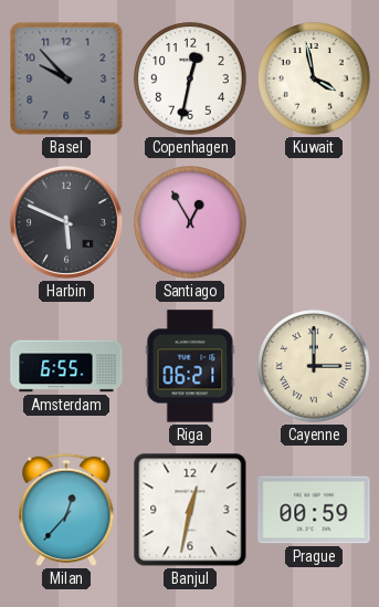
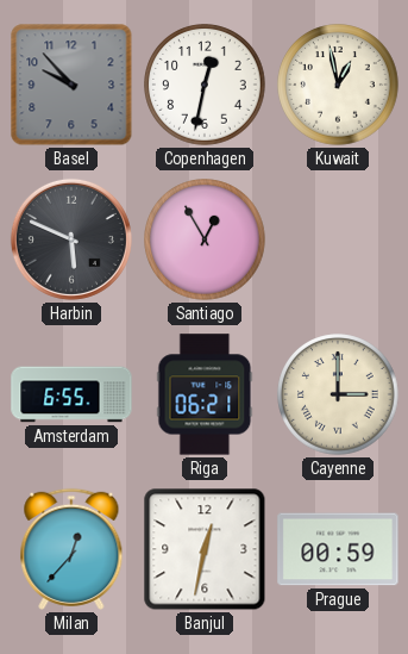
Kuwait: 3:58 -> 12:58 (338, 85)
